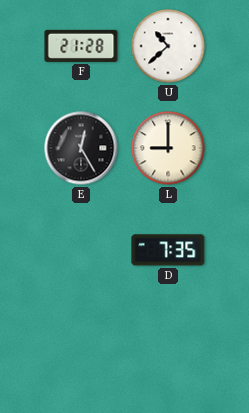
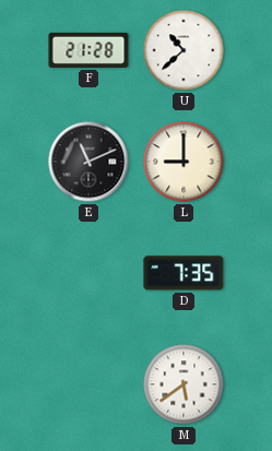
E: 12:25 -> 11:11 (88, 162)
M: none -> 5:39 (184, 384)
